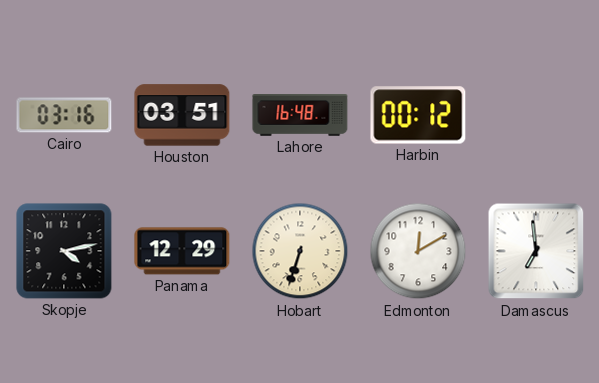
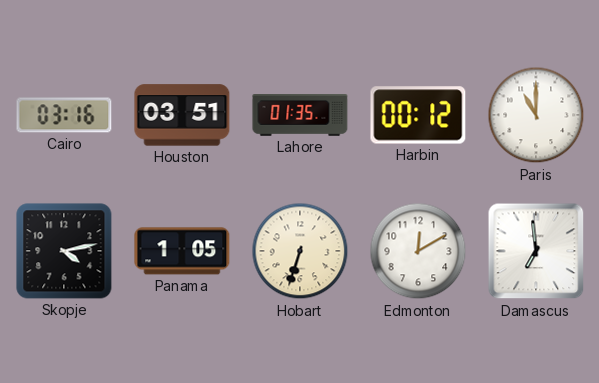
Lahore: 16:48 -> 01:35 (300, 116)
Paris: none -> 11:00 (536, 115)
Panama: 12:29 -> 1:05 (182, 251)
